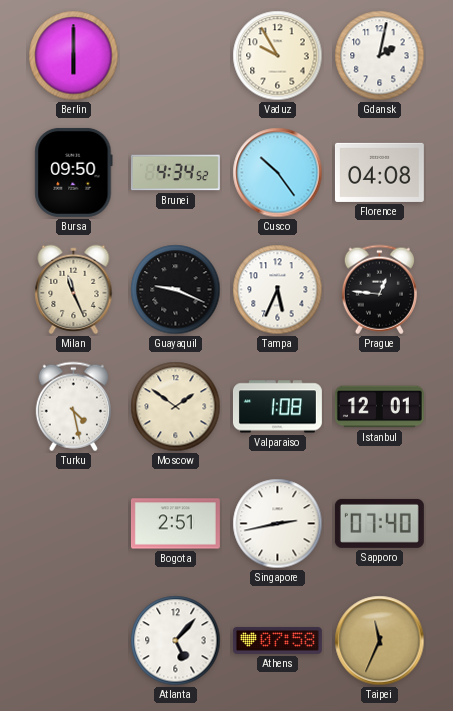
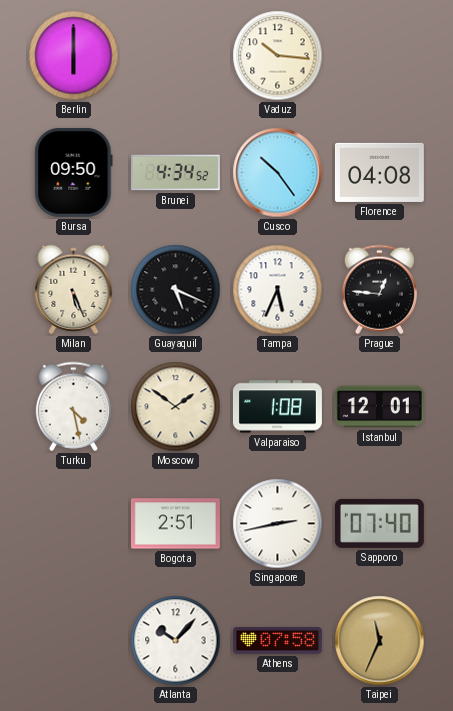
Vaduz: 9:55 -> 10:16 (278, 56)
Gdansk: 2:02 -> none (380, 56)
Milan: 11:26 -> 5:26 (74, 290)
Guayaquil: 9:19 -> 5:19 (176, 290)
Atlanta: 5:07 -> 10:07 (176, 641)
